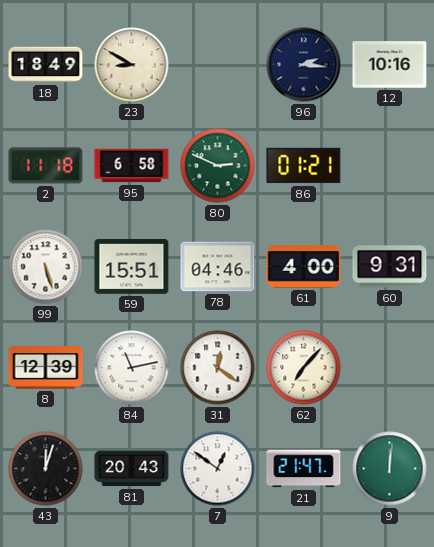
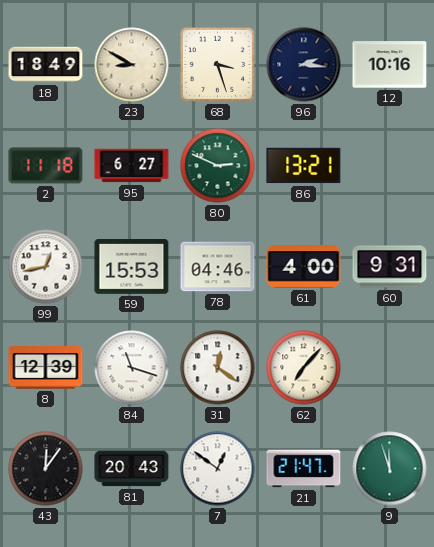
68: none -> 3:27 (217, 64)
95: 6:58 -> 6:27 (132, 166)
86: 01:21 -> 13:21 (304, 166)
99: 5:27 -> 12:43 (46, 267)
59: 15:51 -> 15:53 (132, 267)
84: 11:13 -> 11:18 (132, 368)
43: 12:03 -> 12:06 (46, 469)
9: 12:01 -> 11:57 (390, 469)
